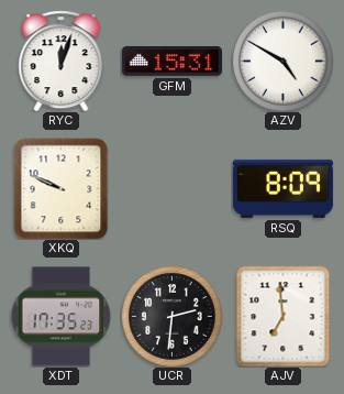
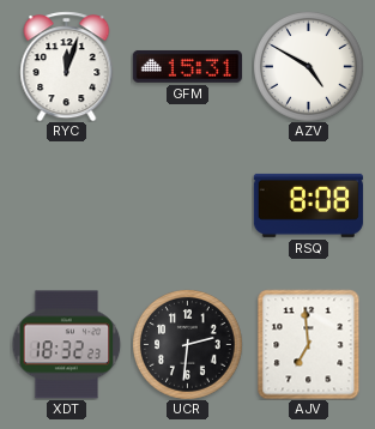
XKQ: 9:49 -> none (62, 188)
RSQ: 8:09 -> 8:08 (308, 205)
XDT: 17:35 -> 18:32 (66, 345)
